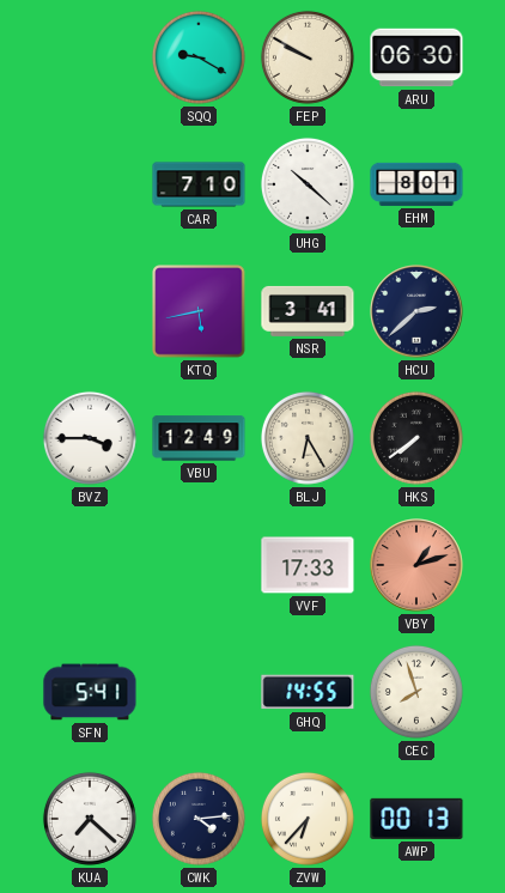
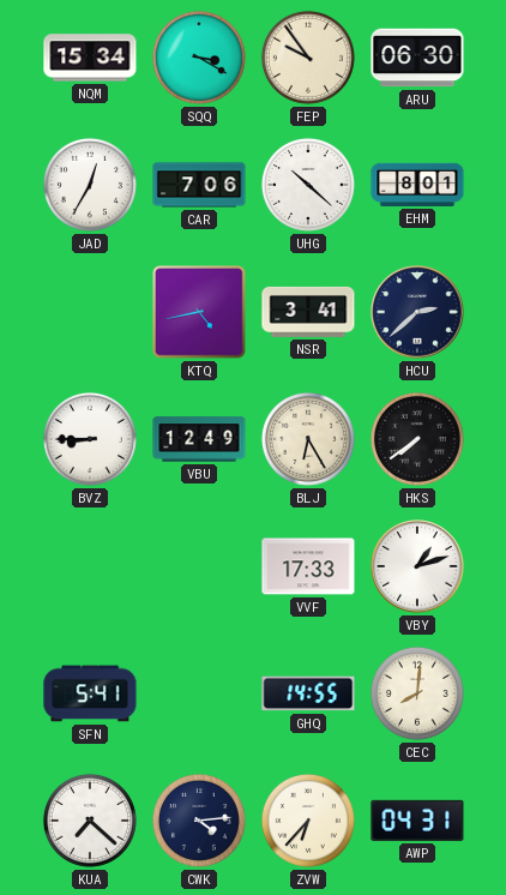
NQM: none -> 15:34 (90, 58)
SQQ: 9:20 -> 3:20 (199, 58)
FEP: 9:50 -> 9:54 (308, 58)
JAD: none -> 12:35 (90, 185)
CAR: 7:10 -> 7:06 (199, 185)
KTQ: 5:43 -> 4:43 (199, 312)
BVZ: 3:45 -> 8:45 (90, 439)
VBY dial: salmon -> white (417, 566)
CEC: 7:57 -> 8:01 (417, 693)
AWP: 00:13 -> 04:31 (417, 821)
